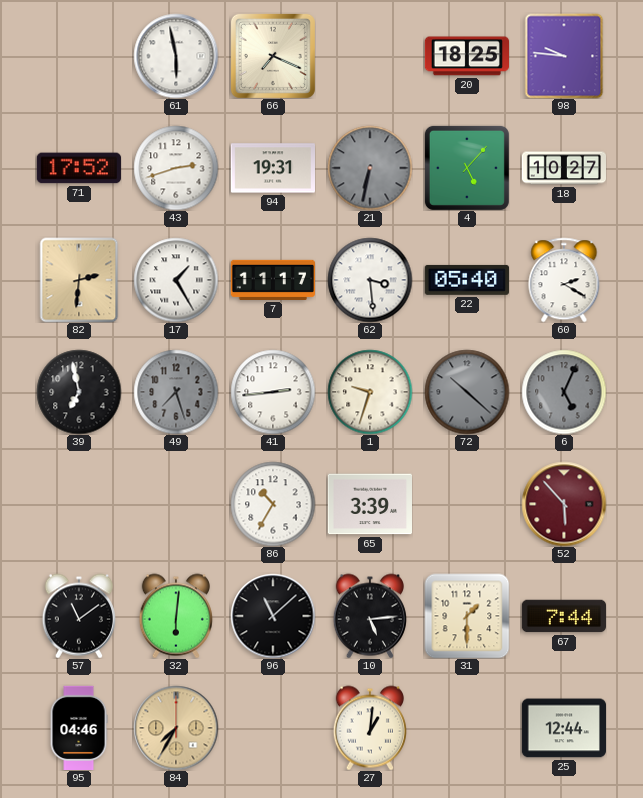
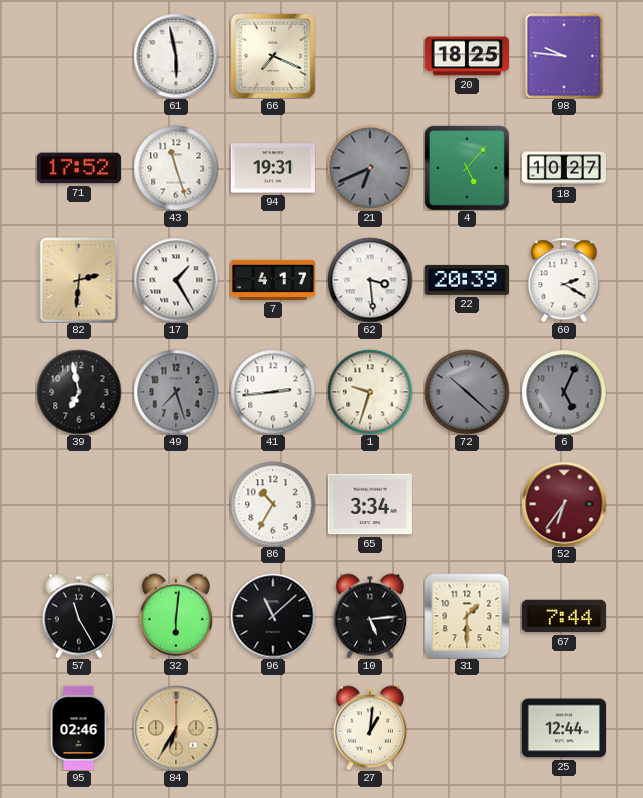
43: 2:42 -> 11:27 (176, 168)
21: 6:32 -> 6:41 (370, 168)
7: 11:17 -> 4:17 (272, 280)
22: 05:40 -> 20:39 (467, 280)
65: 3:39 -> 3:34 (369, 504)
52: 5:53 -> 6:36 (564, 504)
57: 11:09 -> 11:25 (79, 616)
95: 04:46 -> 02:46 (79, 727)
84: 7:35 -> 6:35 (176, 728)
